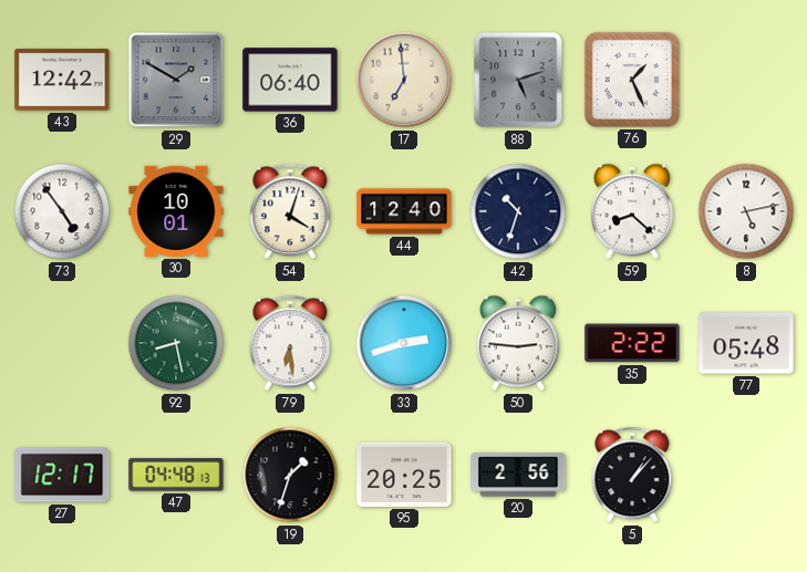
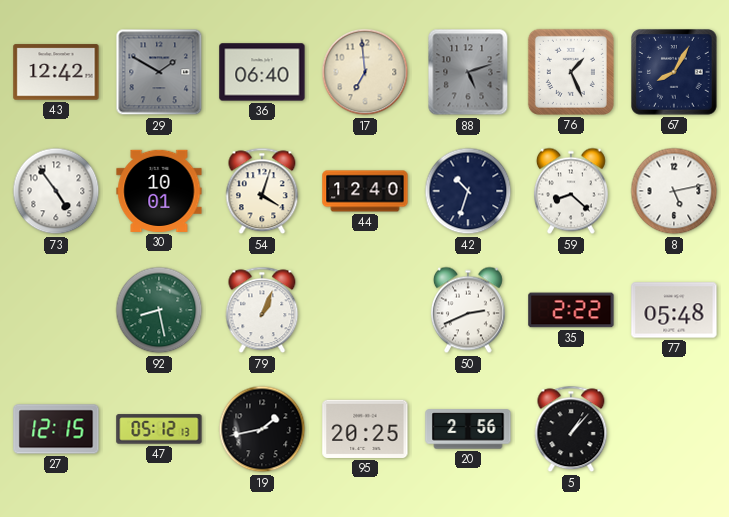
67: none -> 8:05 (674, 72)
79: 6:29 -> 1:04 (262, 310)
33: 2:42 -> none (404, 343)
50: 2:46 -> 2:41 (468, 310)
27: 12:17 -> 12:15 (56, 429)
47: 04:48 -> 05:12 (159, 429)
19: 1:33 -> 1:43 (262, 429)
